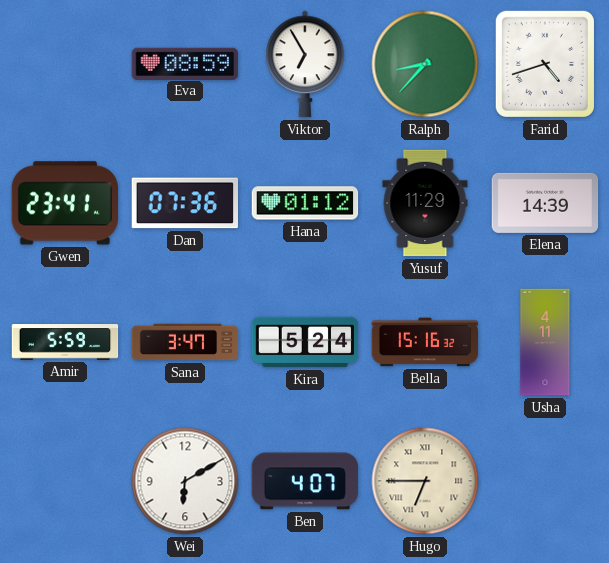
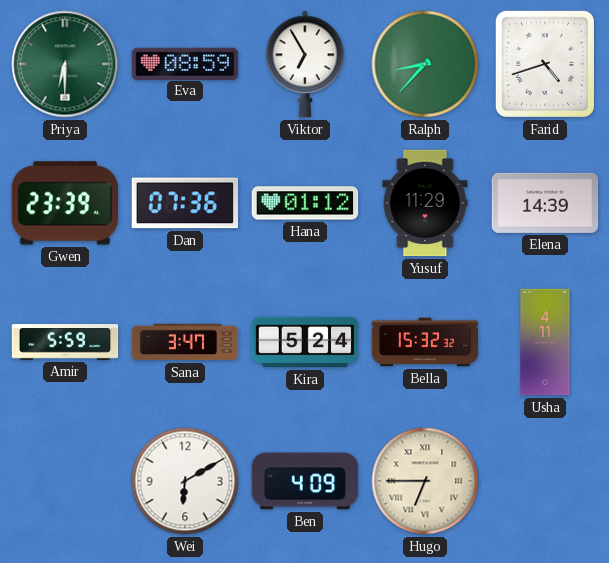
Priya: none -> 6:30 (65, 64)
Gwen: 23:41 -> 23:39 (64, 203)
Bella: 15:16 -> 15:32 (425, 342)
Ben: 4:07 -> 4:09 (305, 481)
